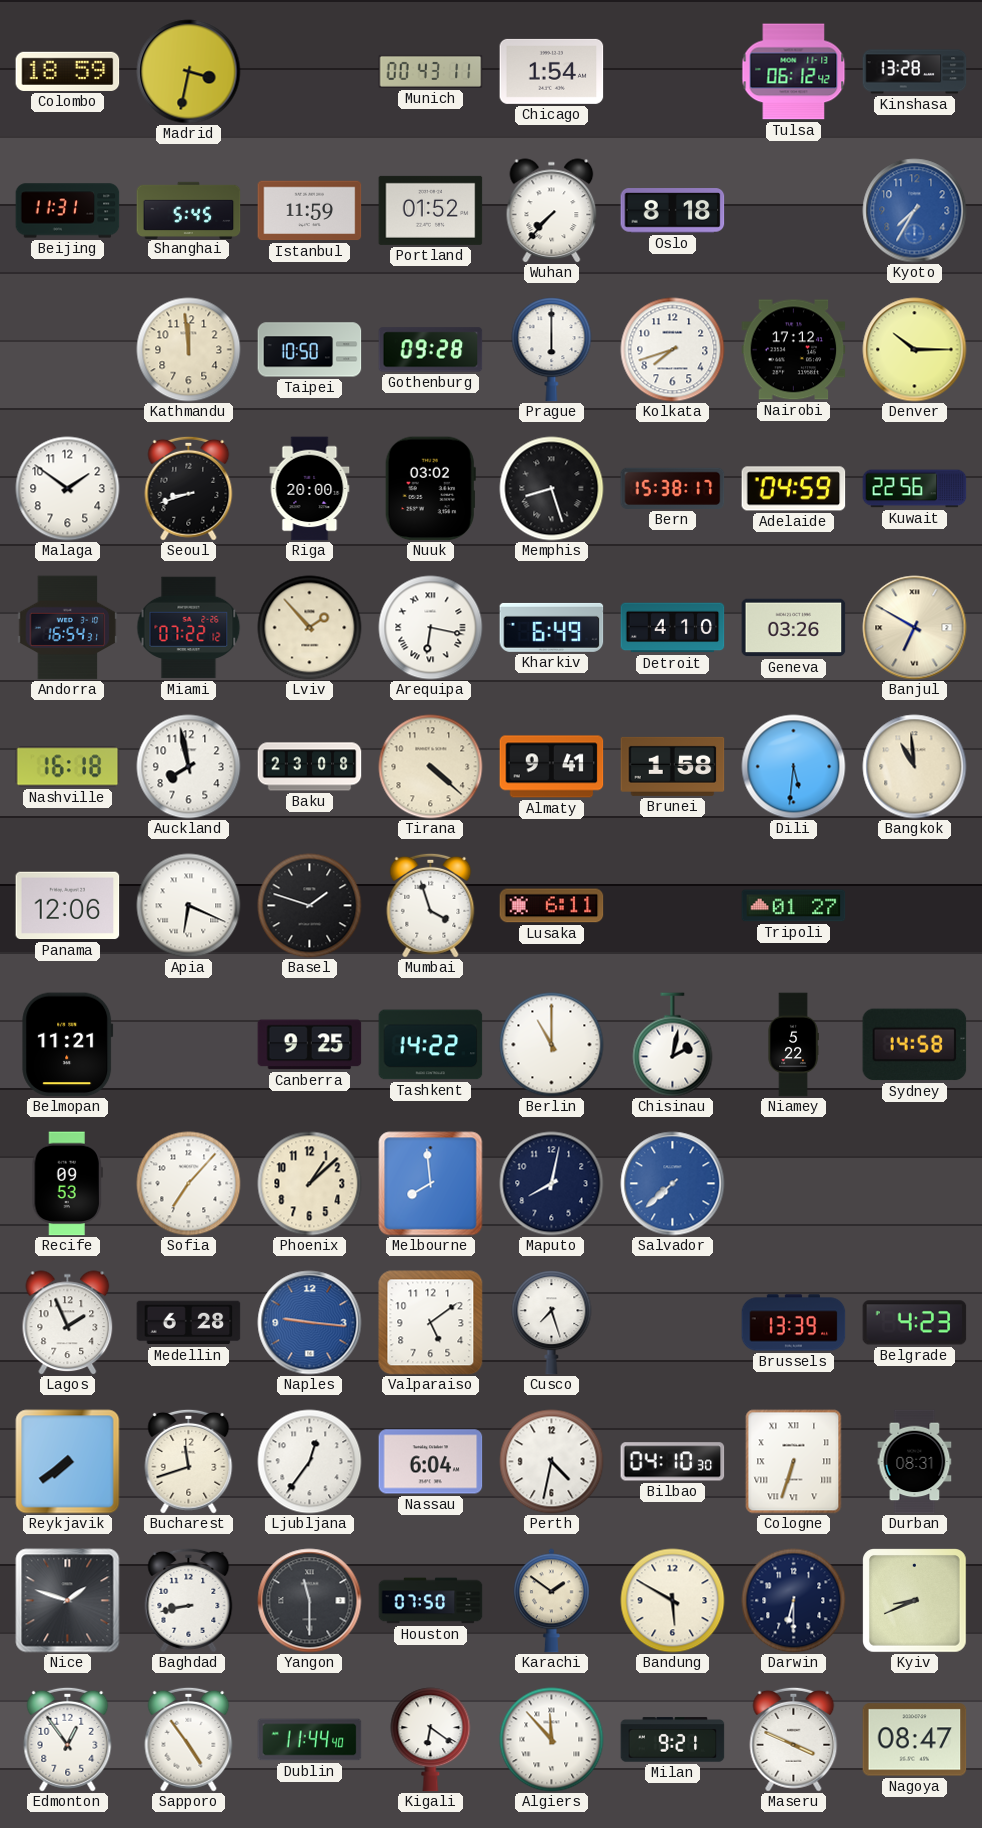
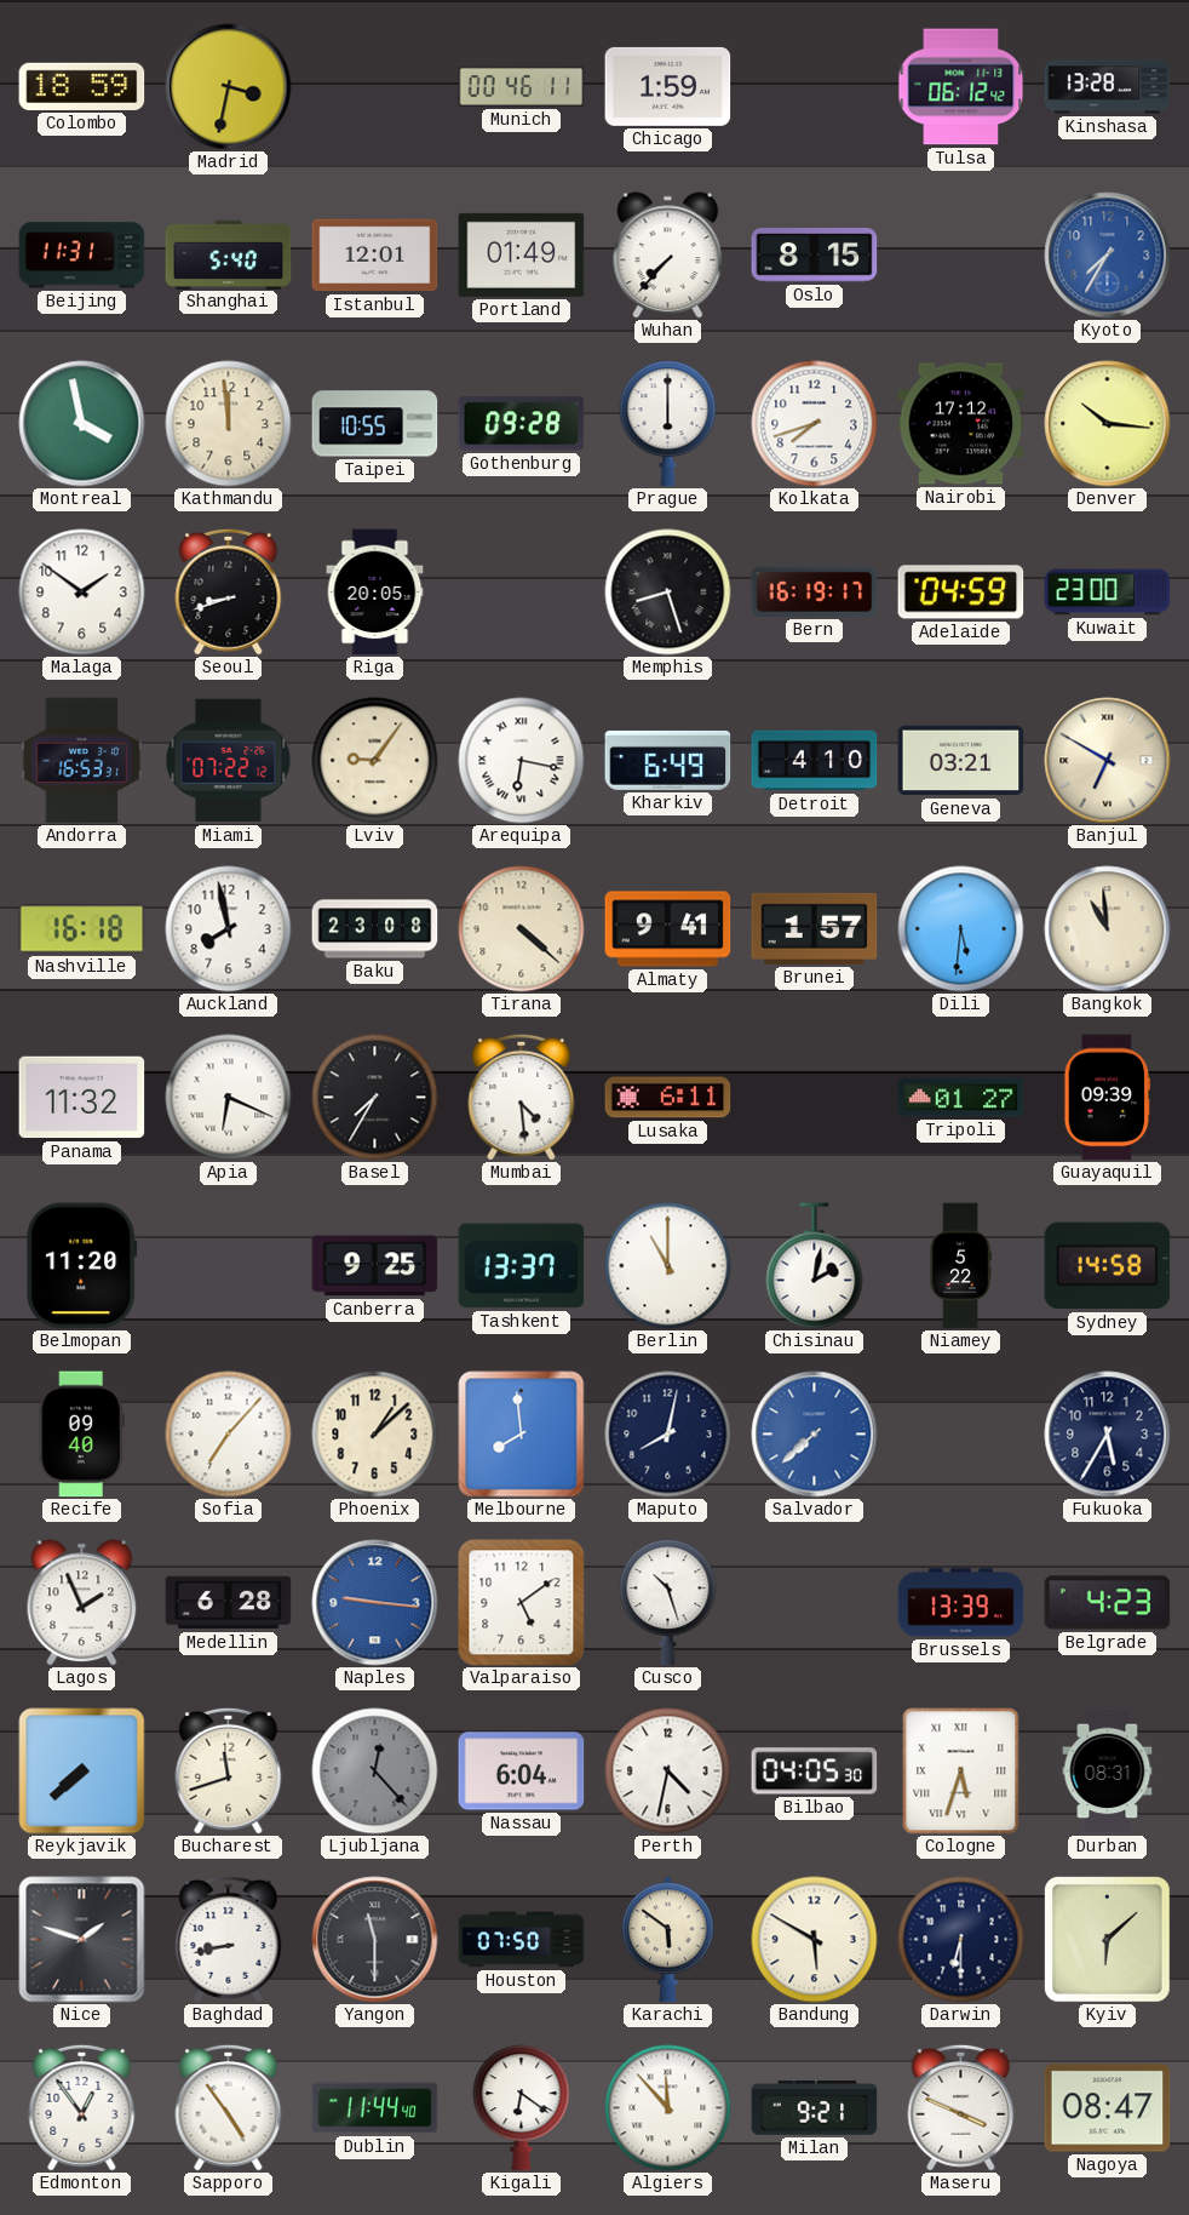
Munich: 00:43 -> 00:46 (522, 86)
Chicago: 1:54 -> 1:59 (668, 86)
Shanghai: 5:45 -> 5:40 (229, 254)
Istanbul: 11:59 -> 12:01 (375, 256)
Portland: 01:52 -> 01:49 (522, 254)
Oslo: 8:18 -> 8:15 (815, 256)
Montreal: none -> 3:58 (82, 424)
Taipei: 10:50 -> 10:55 (375, 424)
Denver: 10:15 -> 10:16 (1108, 424)
Riga: 20:00 -> 20:05 (375, 593)
Nuuk: 03:02 -> none (430, 489)
Bern: 15:38 -> 16:19 (815, 591)
Kuwait: 22:56 -> 23:00 (1108, 593)
Andorra: 16:54 -> 16:53 (82, 761)
Lviv: 1:53 -> 9:06 (375, 761)
Geneva: 03:26 -> 03:21 (961, 761)
Brunei: 1:58 -> 1:57 (815, 928)
Panama: 12:06 -> 11:32 (82, 1098)
Basel: 1:48 -> 7:35 (375, 1098)
Mumbai: 3:57 -> 4:29 (522, 1097)
Guayaquil: none -> 09:39 (1108, 1098)
Belmopan: 11:21 -> 11:20 (82, 1266)
Tashkent: 14:22 -> 13:37 (522, 1266)
Recife: 09:53 -> 09:40 (81, 1435)
Fukuoka: none -> 5:35 (1108, 1435)
Cusco: 7:27 -> 10:27 (668, 1603)
Reykjavik: 7:39 -> 7:38 (82, 1772)
Ljubljana: 12:36 -> 12:23 (375, 1772)
Ljubljana dial: white -> grey (375, 1772)
Bilbao: 04:10 -> 04:05 (815, 1772)
Cologne: 6:33 -> 5:33 (961, 1772)
Karachi: 1:51 -> 5:51 (668, 1940)
Kyiv: 8:41 -> 6:08 (1108, 1940)
